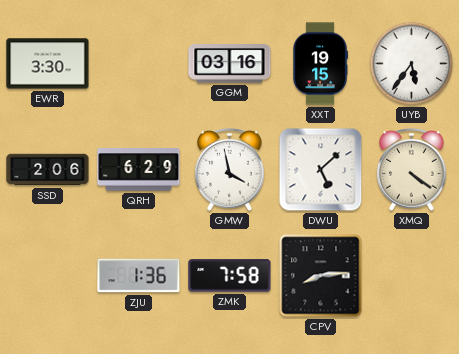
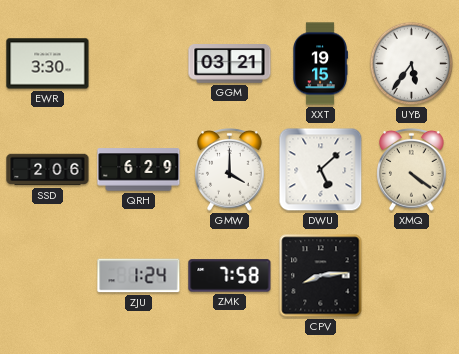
GGM: 03:16 -> 03:21 (230, 64)
GMW: 3:58 -> 4:00 (230, 170)
ZJU: 1:36 -> 1:24 (139, 276)
